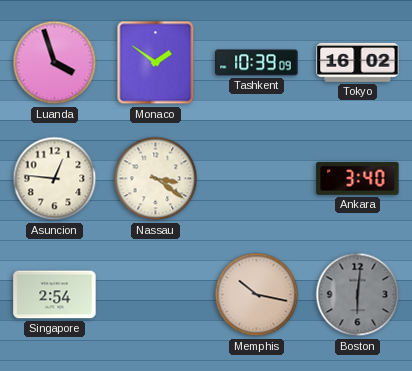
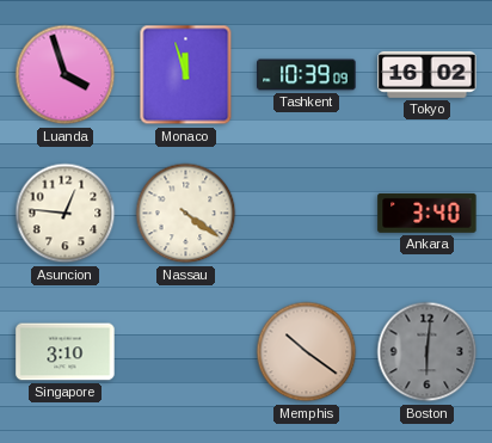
Monaco: 1:51 -> 11:57 (186, 75)
Nassau: 3:21 -> 4:21 (186, 214)
Singapore: 2:54 -> 3:10 (66, 352)
Memphis: 10:17 -> 10:21 (307, 352)
